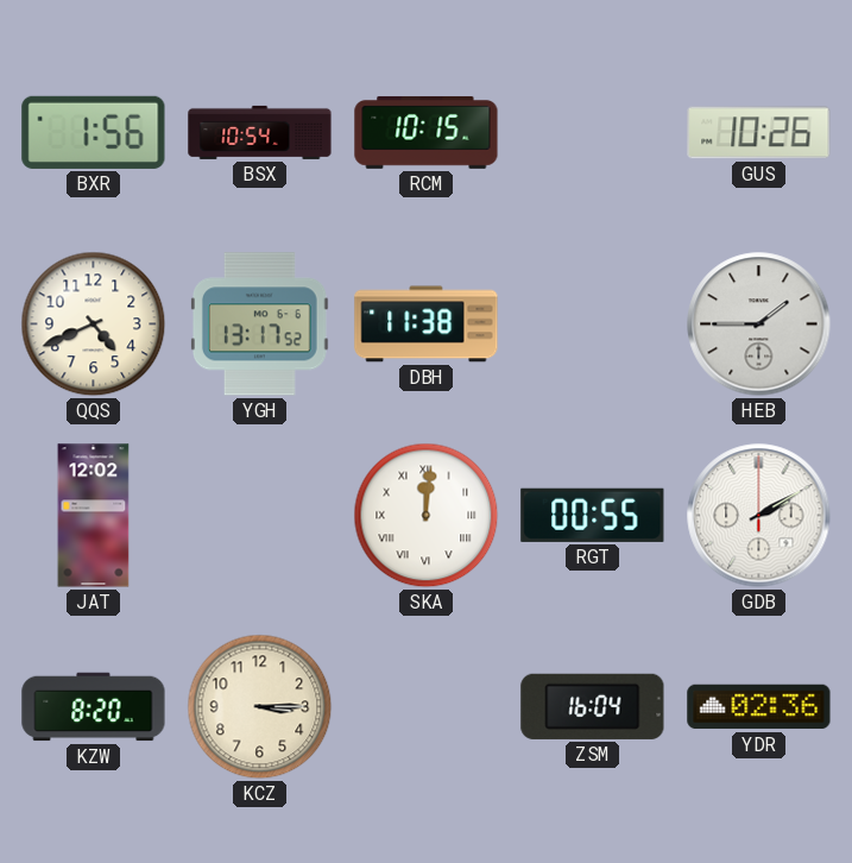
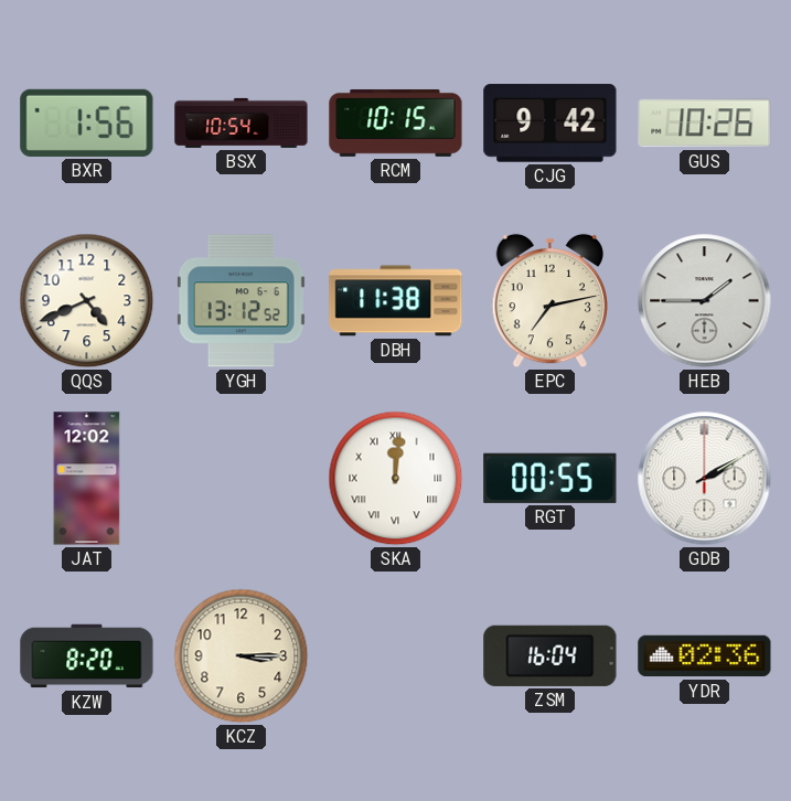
CJG: none -> 9:42 (551, 124)
YGH: 13:17 -> 13:12 (240, 301)
EPC: none -> 7:13 (549, 301)
